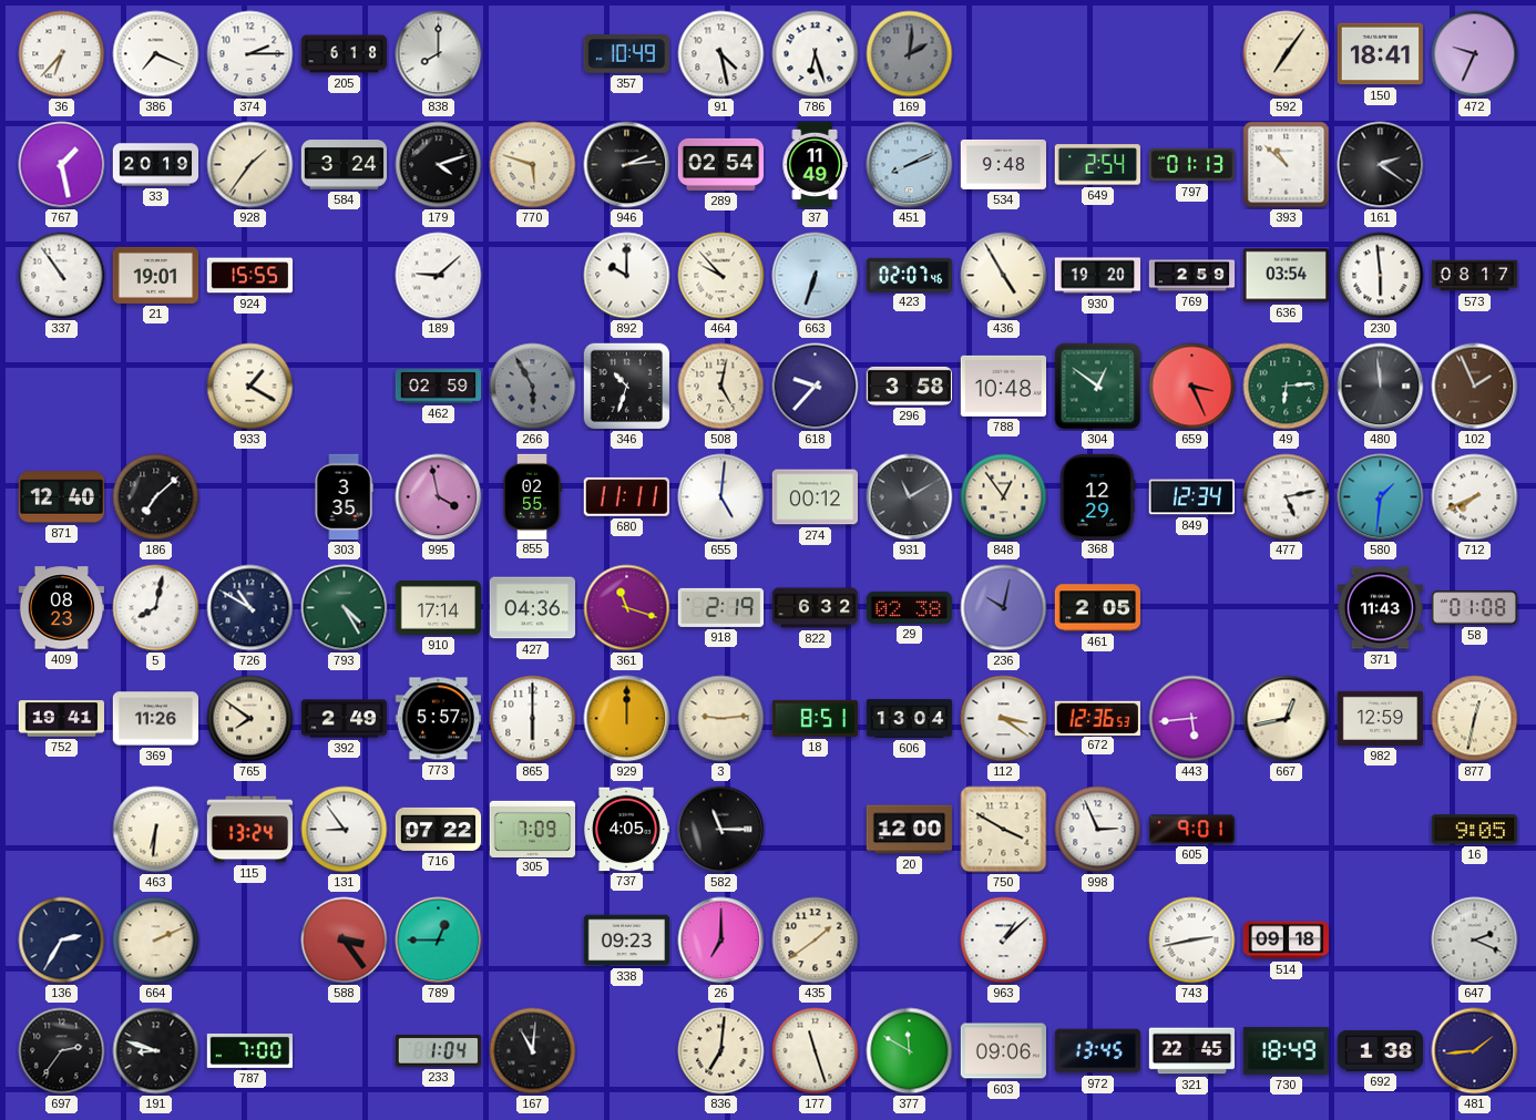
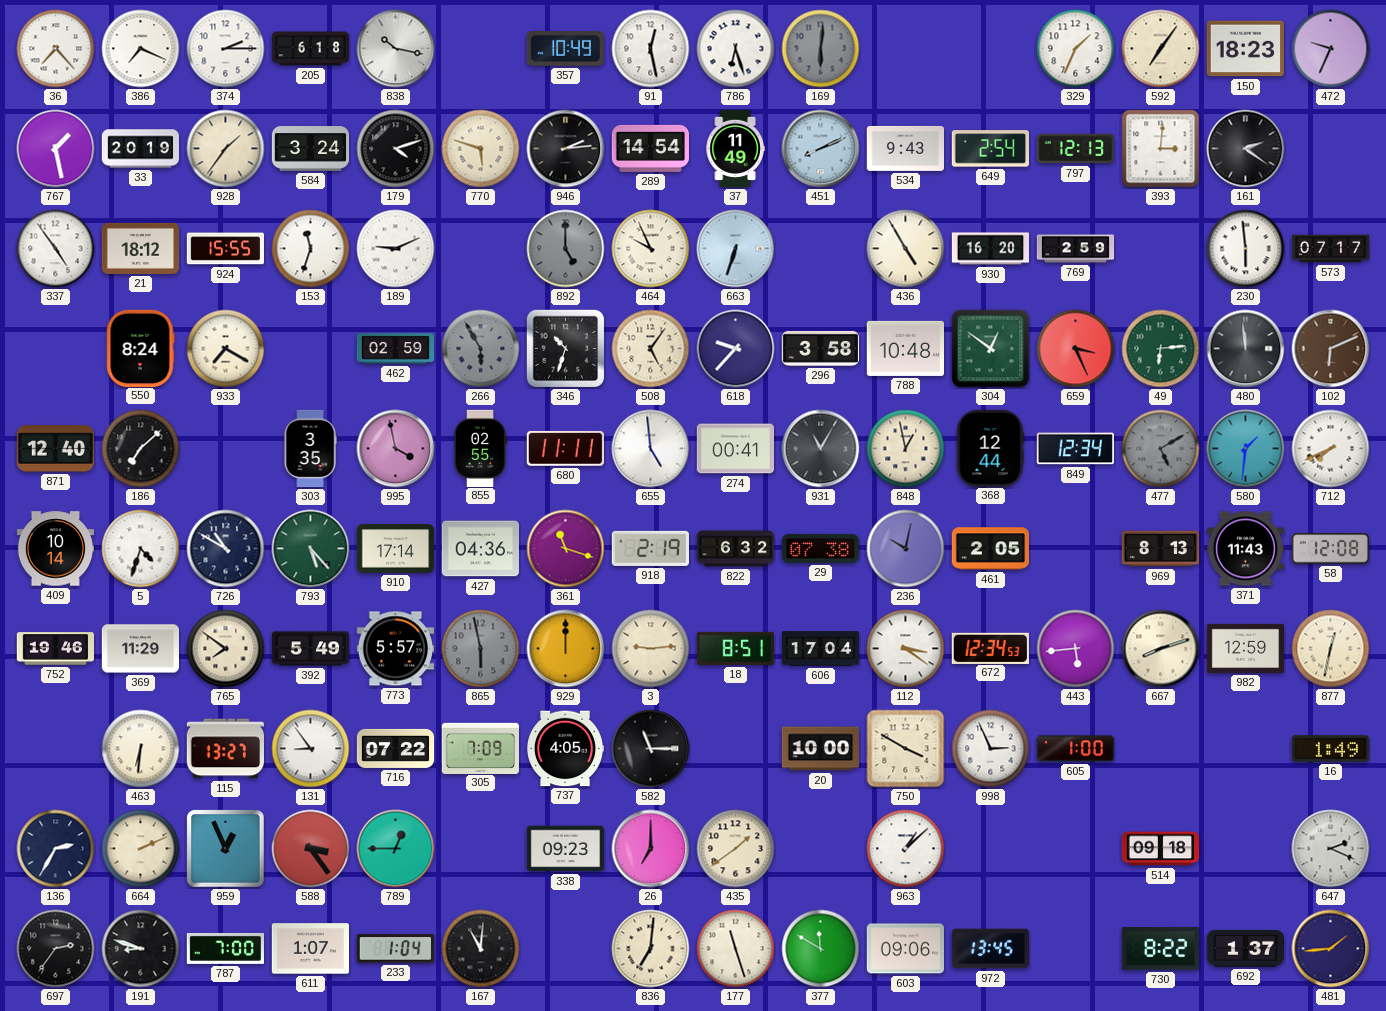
36: 6:37 -> 7:23 (56, 49)
838: 8:00 -> 10:17 (396, 49)
91: 4:28 -> 12:28 (651, 49)
169: 2:01 -> 6:01 (821, 49)
329: none -> 1:34 (1076, 49)
150: 18:41 -> 18:23 (1245, 49)
289: 02:54 -> 14:54 (650, 148)
534: 9:48 -> 9:43 (906, 148)
797: 01:13 -> 12:13 (1075, 149)
393: 10:52 -> 3:01 (1161, 149)
337: 10:54 -> 4:54 (56, 249)
21: 19:01 -> 18:12 (140, 248)
153: none -> 11:33 (311, 249)
189: 9:08 -> 9:11 (396, 249)
892: 10:00 -> 5:00 (566, 249)
892 dial: white -> grey (566, 249)
464: 9:53 -> 9:56 (651, 249)
423: 02:07 -> none (910, 275)
930: 19:20 -> 16:20 (991, 249)
636: 03:54 -> none (1286, 276)
573: 08:17 -> 07:17 (1331, 249)
550: none -> 8:24 (140, 348)
933: 1:20 -> 7:20 (226, 349)
508: 5:02 -> 5:06 (651, 349)
102: 1:56 -> 6:11 (1331, 349)
655: 5:01 -> 4:59 (651, 449)
274: 00:12 -> 00:41 (735, 449)
931: 11:10 -> 11:05 (821, 449)
848: 12:54 -> 12:58 (906, 449)
368: 12:29 -> 12:44 (990, 448)
477: 5:13 -> 5:10 (1161, 449)
477 dial: white -> grey (1161, 449)
409: 08:23 -> 10:14 (55, 549)
5: 8:02 -> 4:33 (141, 549)
793: 4:25 -> 5:23 (311, 549)
29: 02:38 -> 07:38 (820, 548)
969: none -> 8:13 (1161, 549)
58: 01:08 -> 12:08 (1330, 549)
752: 19:41 -> 19:46 (55, 649)
369: 11:26 -> 11:29 (140, 649)
392: 2:49 -> 5:49 (311, 649)
865: 6:00 -> 5:58 (481, 649)
865 dial: white -> grey (481, 649)
606: 13:04 -> 17:04 (821, 649)
672: 12:36 -> 12:34 (990, 648)
667: 12:43 -> 8:12 (1161, 649)
115: 13:24 -> 13:27 (225, 749)
20: 12:00 -> 10:00 (821, 749)
605: 9:01 -> 1:00 (1075, 749)
16: 9:05 -> 1:49 (1330, 749)
959: none -> 12:56 (226, 849)
743: 2:43 -> none (1192, 941)
611: none -> 1:07 (310, 949)
321: 22:45 -> none (1191, 1051)
730: 18:49 -> 8:22 (1160, 949)
692: 1:38 -> 1:37 (1245, 949)
